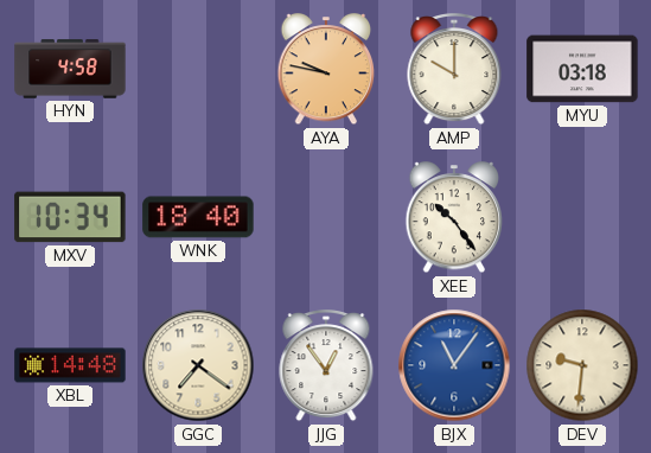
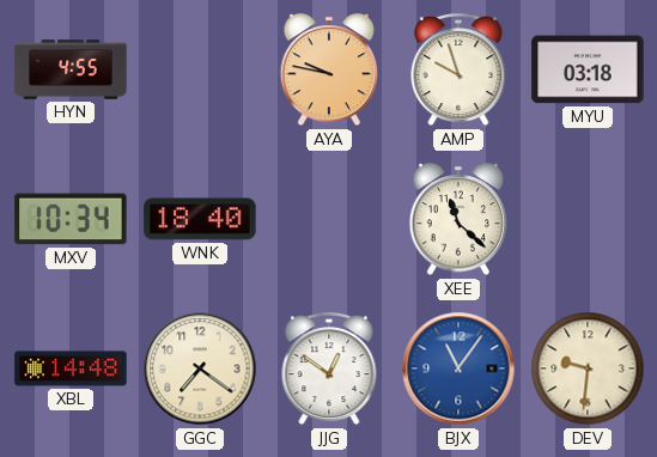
HYN: 4:58 -> 4:55 (71, 69)
AMP: 10:00 -> 9:57 (458, 71)
XEE: 10:24 -> 11:22 (458, 220)
JJG: 12:54 -> 12:51 (329, 370)
